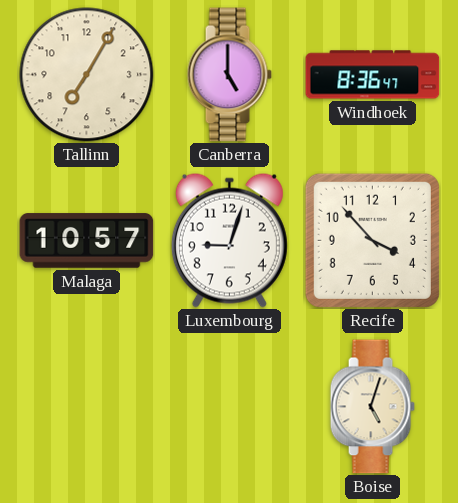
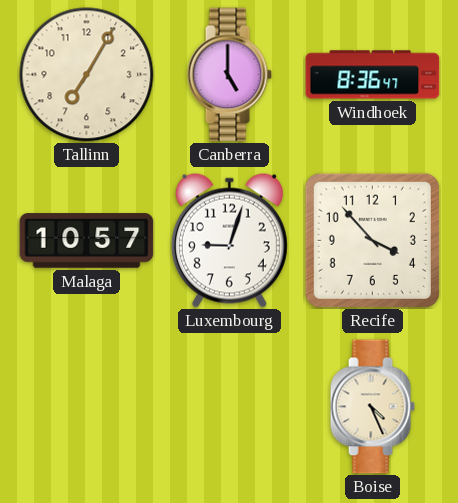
Boise: 5:03 -> 4:26 (372, 407)
